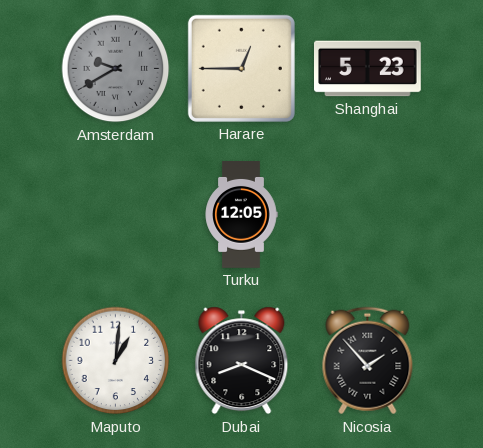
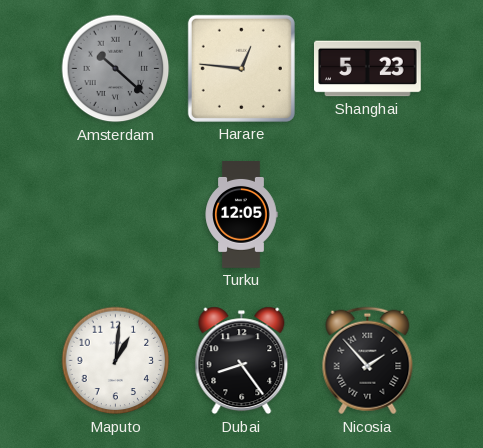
Amsterdam: 9:40 -> 10:22 (116, 69)
Harare: 12:45 -> 12:46 (241, 68)
Dubai: 8:19 -> 8:24 (242, 361)
